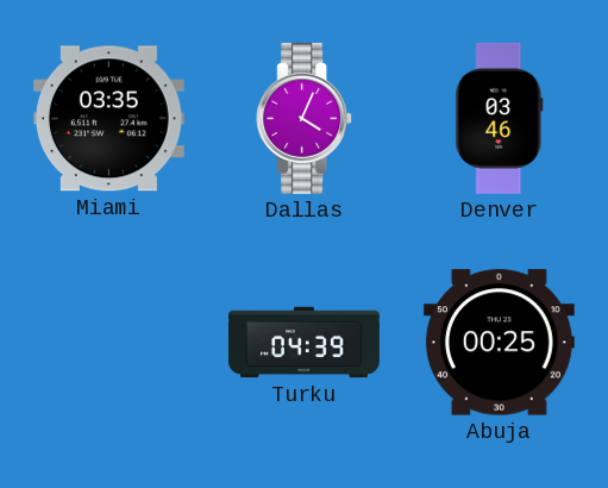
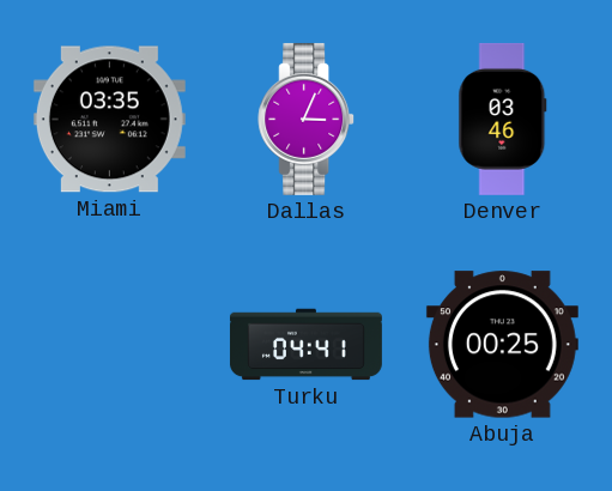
Dallas: 4:04 -> 3:04 (307, 119)
Turku: 04:39 -> 04:41 (305, 345)
